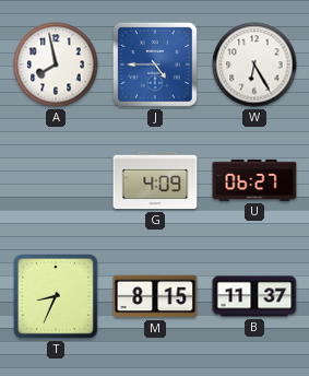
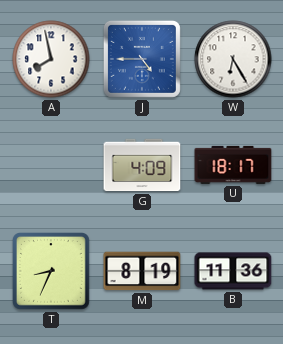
U: 06:27 -> 18:17 (233, 165)
M: 8:15 -> 8:19 (142, 271)
B: 11:37 -> 11:36 (233, 271)
